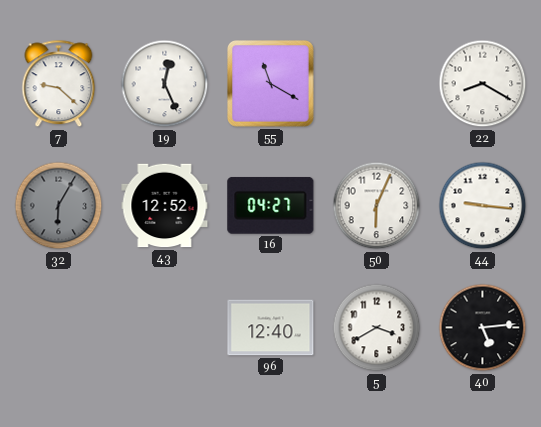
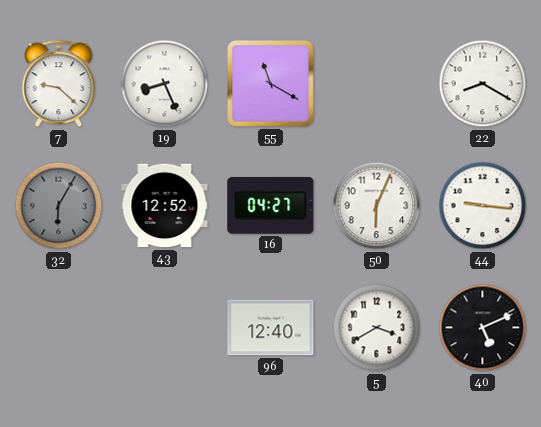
19: 12:26 -> 8:26 (165, 84)
40: 5:14 -> 5:11 (483, 328)
